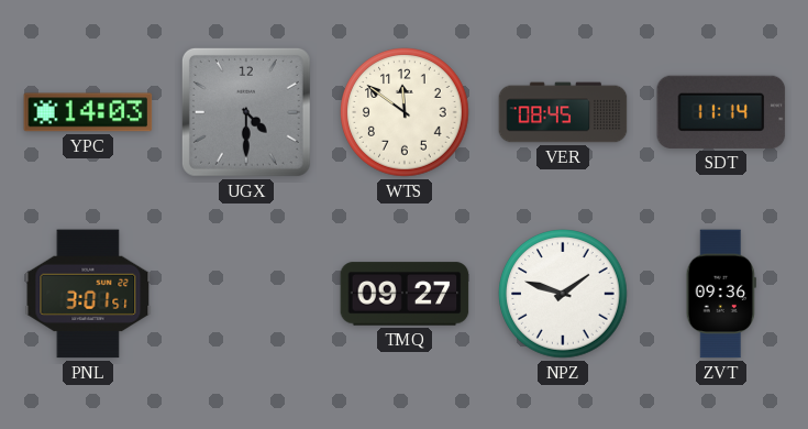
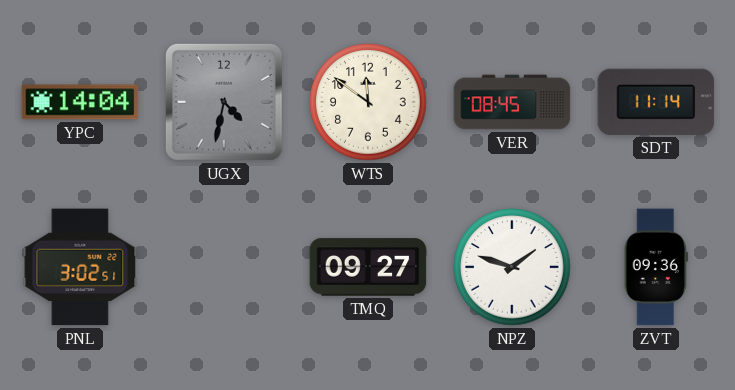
YPC: 14:03 -> 14:04 (80, 102)
UGX: 4:30 -> 4:32 (224, 102)
PNL: 3:01 -> 3:02 (80, 267)
